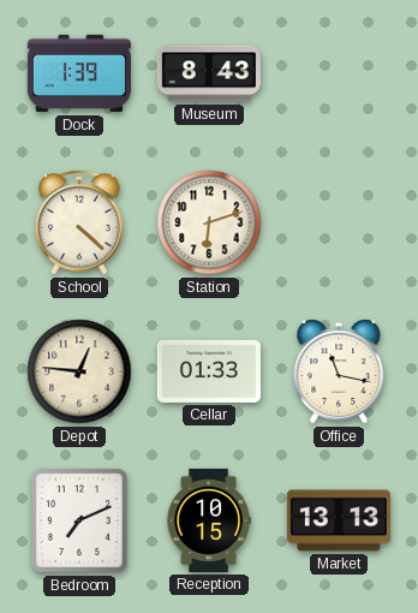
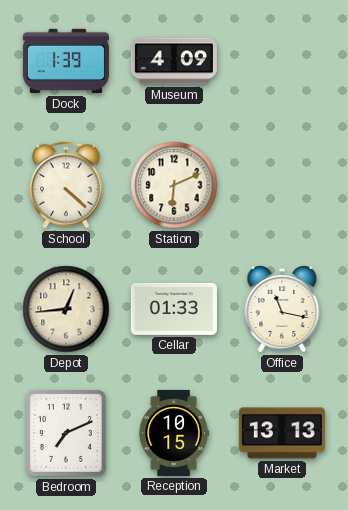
Museum: 8:43 -> 4:09 (174, 61)
Station: 6:12 -> 6:11 (174, 185)
Depot: 12:46 -> 12:44 (66, 309)
